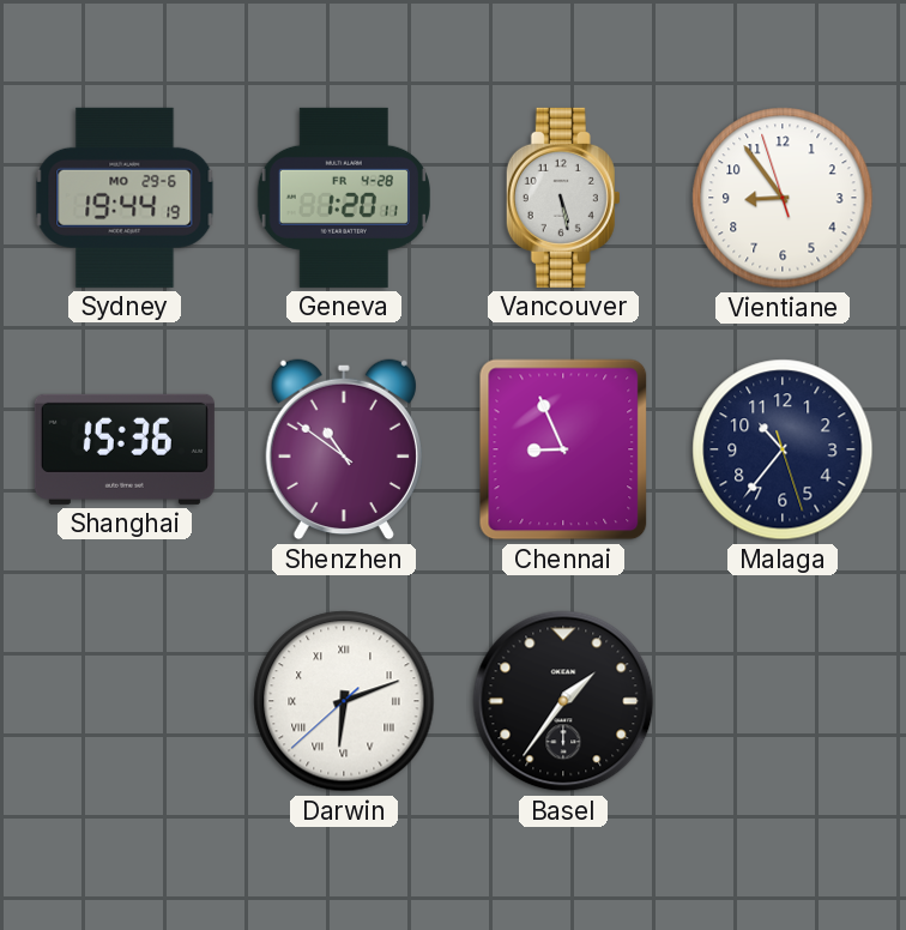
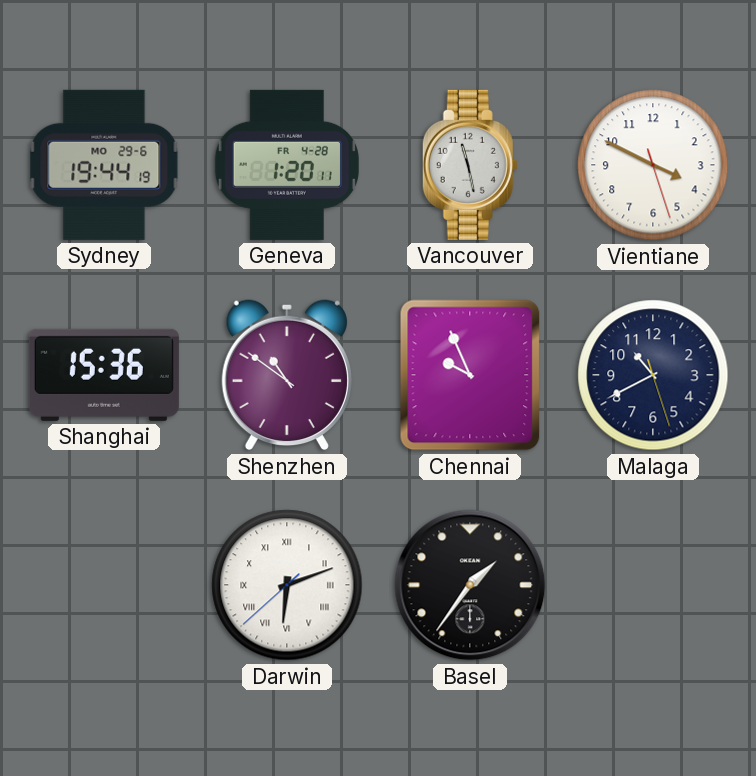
Vancouver: 5:28 -> 11:28 (470, 165)
Vientiane: 8:53 -> 3:49 (653, 165)
Chennai: 8:56 -> 9:56 (470, 375)
Malaga: 10:36 -> 10:40 (653, 375)
